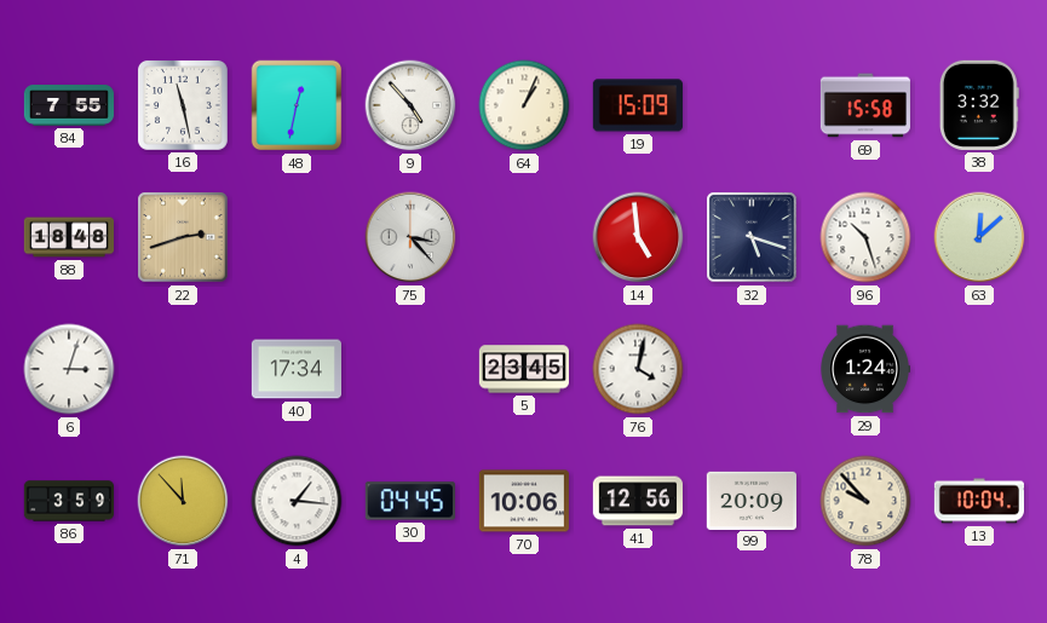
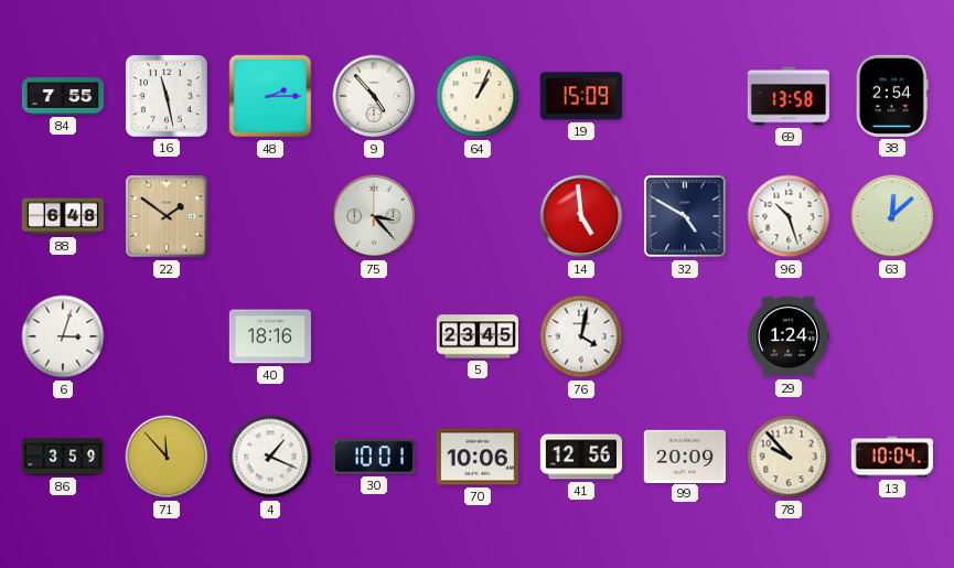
48: 12:32 -> 2:15 (270, 96)
69: 15:58 -> 13:58 (787, 96)
38: 3:32 -> 2:54 (892, 96)
88: 18:48 -> 6:48 (62, 216)
22: 2:42 -> 1:51 (167, 216)
32: 5:18 -> 4:50 (685, 216)
40: 17:34 -> 18:16 (269, 336)
4: 1:16 -> 1:19 (270, 457)
30: 04:45 -> 10:01 (374, 457)
